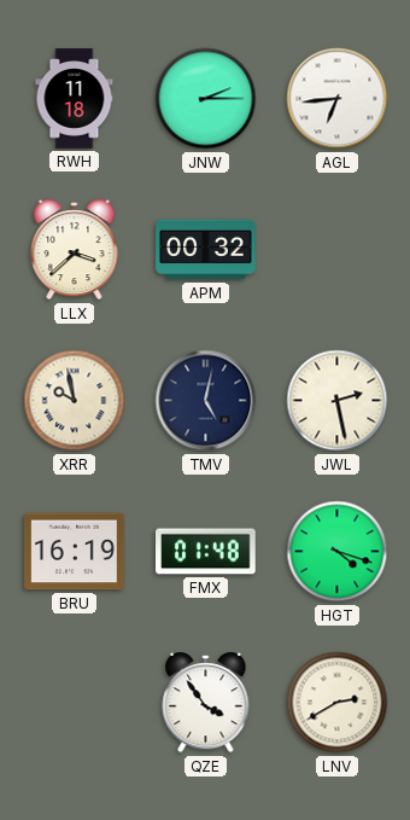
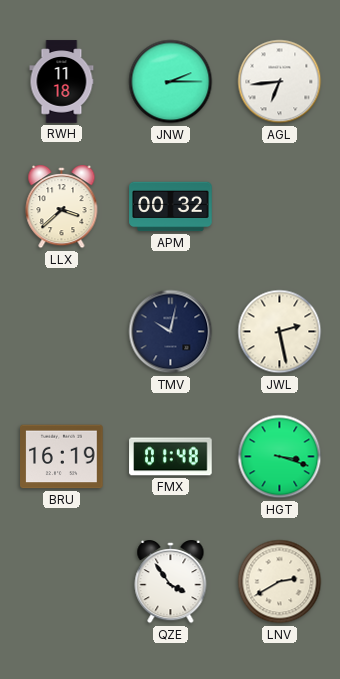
XRR: 9:58 -> none (75, 401)
TMV: 5:02 -> 10:02 (171, 332)
HGT: 4:18 -> 3:18 (280, 457)
